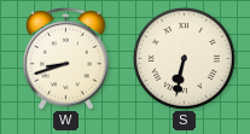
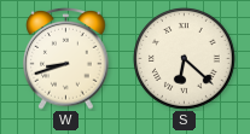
S: 6:32 -> 6:22 (185, 59)
